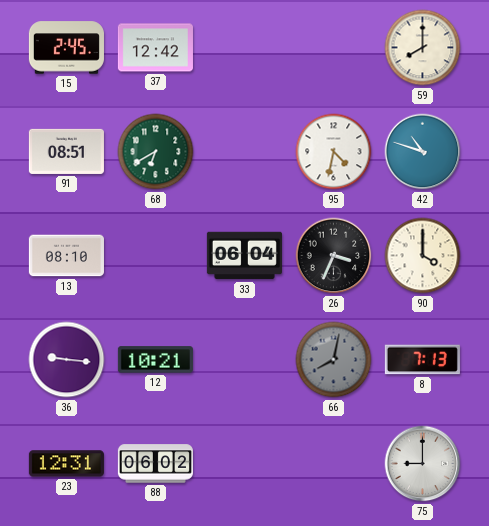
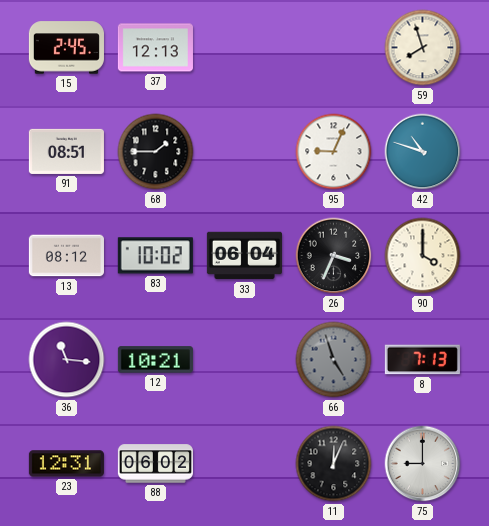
37: 12:42 -> 12:13 (155, 48)
59: 8:00 -> 7:57 (423, 48)
68: 6:40 -> 1:45 (156, 152)
68 dial: green -> black (156, 152)
95: 4:32 -> 9:04 (334, 152)
13: 08:10 -> 08:12 (66, 256)
83: none -> 10:02 (155, 256)
36: 9:16 -> 11:16 (67, 360)
66: 8:02 -> 4:57 (334, 360)
11: none -> 12:04 (334, 464)
